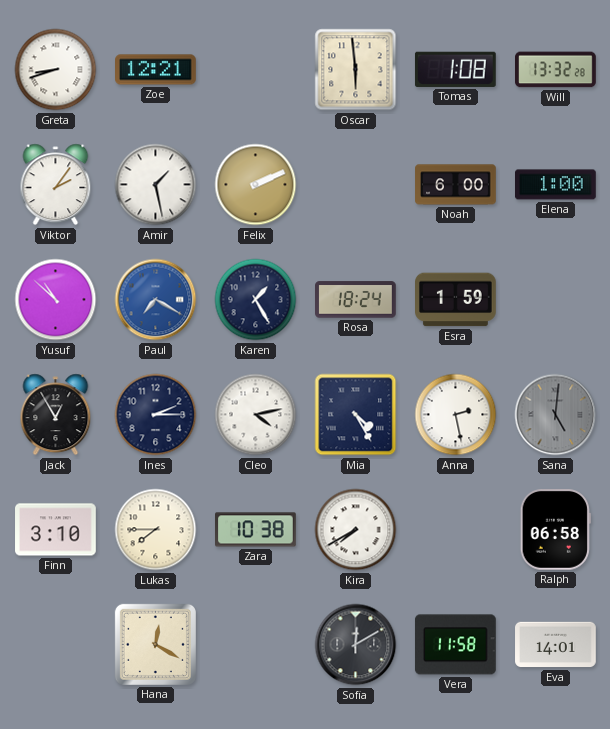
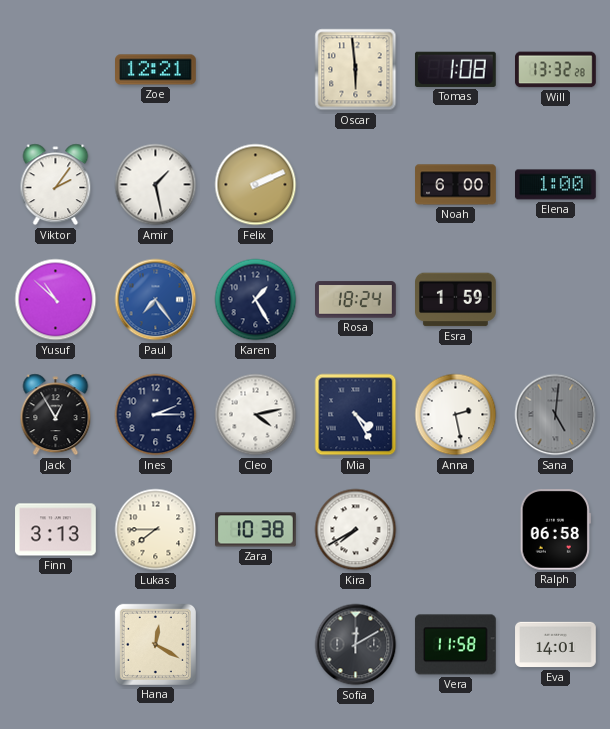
Greta: 8:42 -> none (56, 70)
Paul: 7:20 -> 7:24 (156, 300)
Finn: 3:10 -> 3:13 (56, 530)
